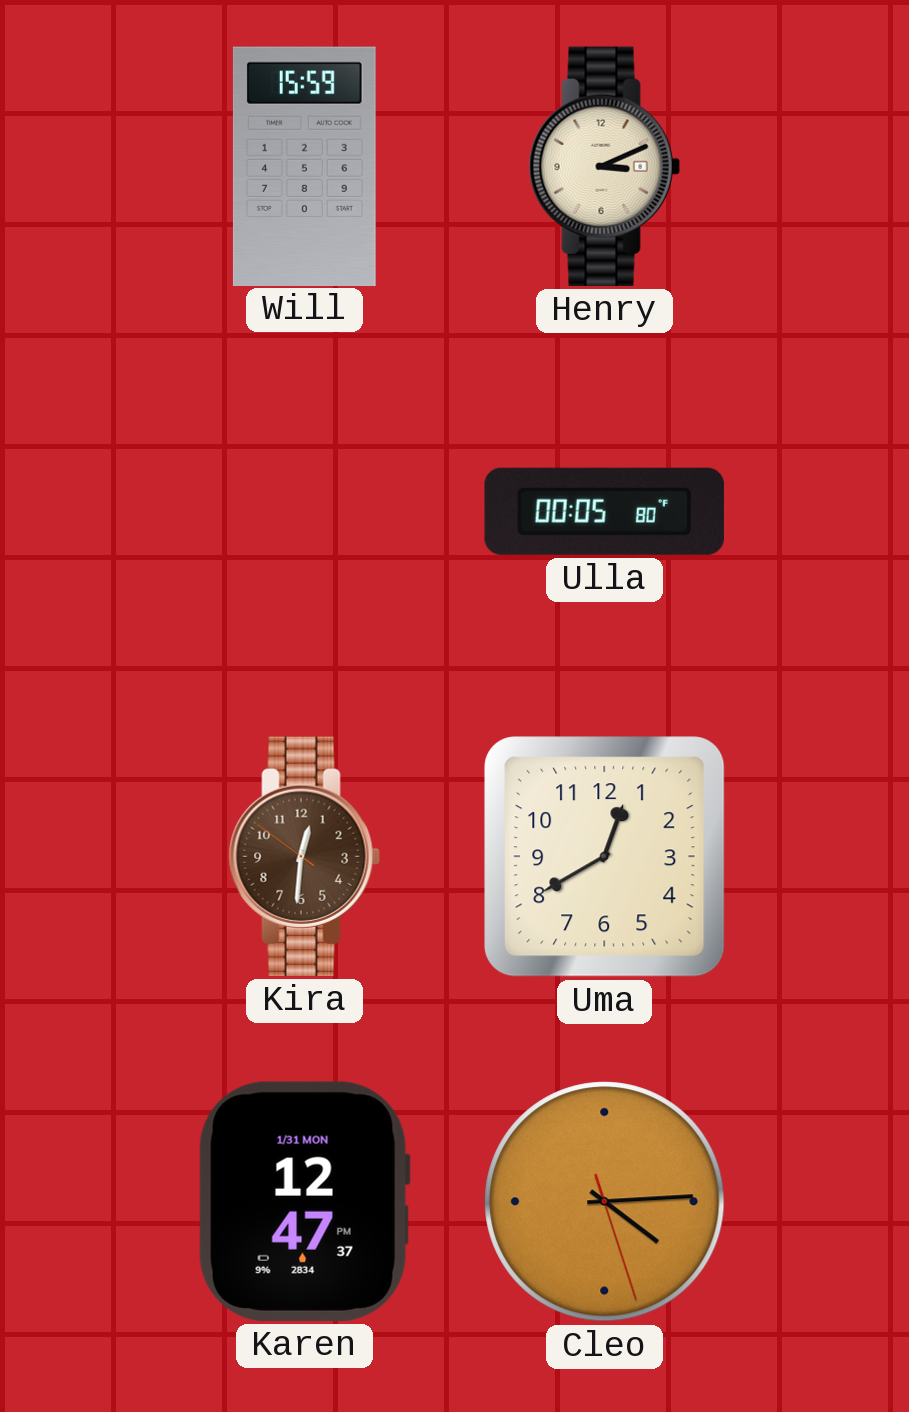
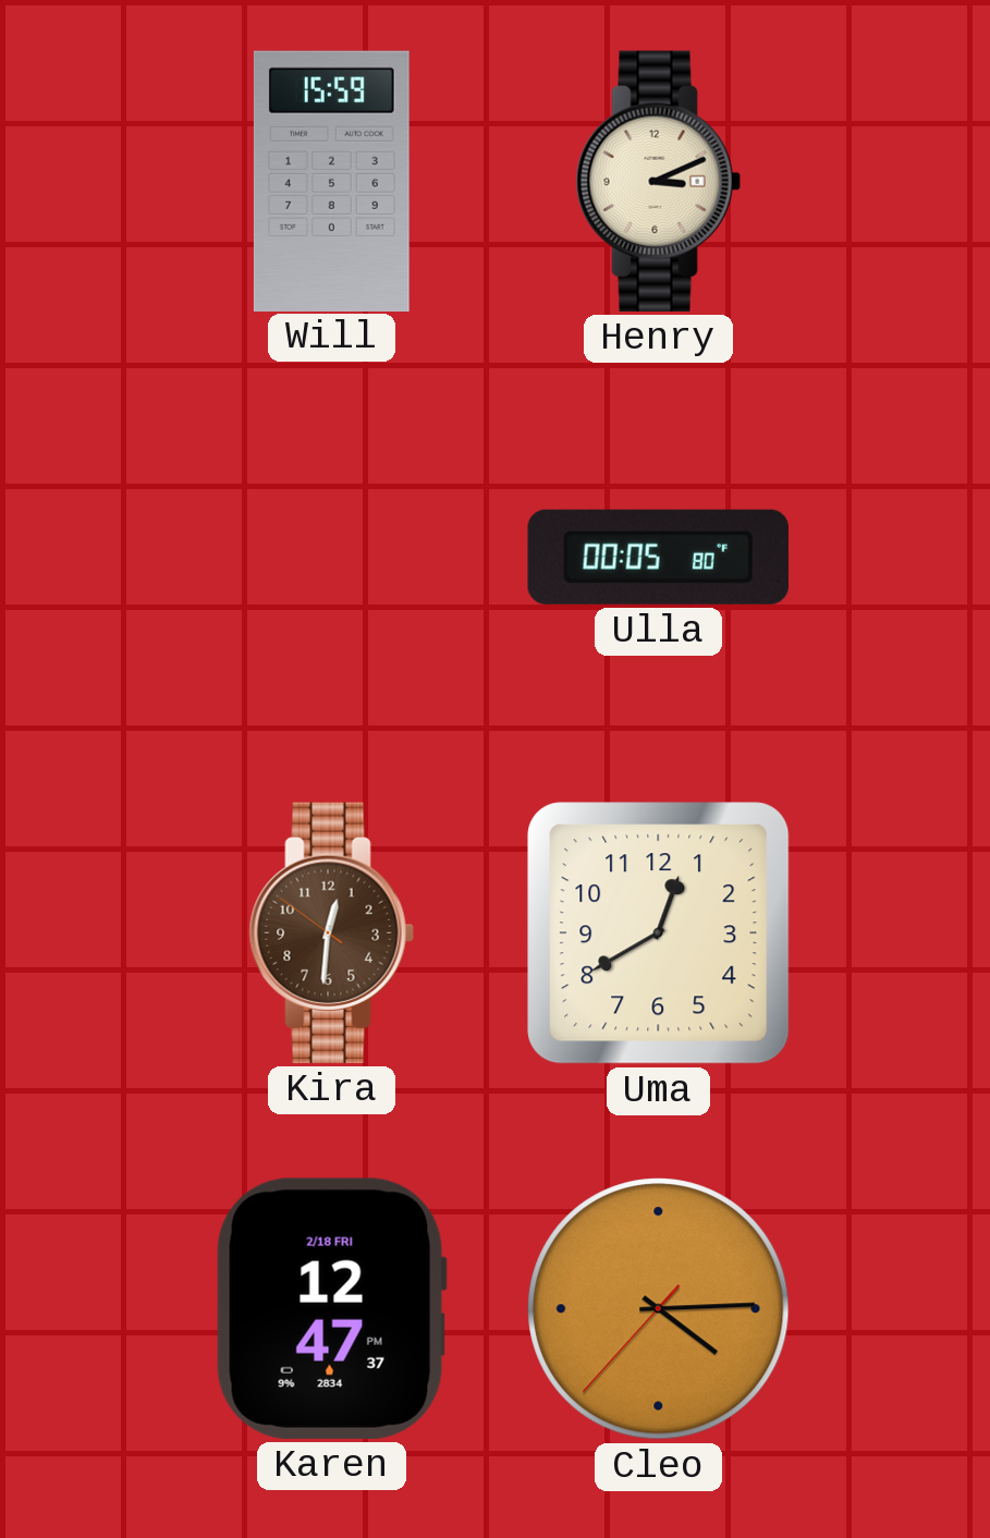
Karen date: 1/31 MON -> 2/18 FRI (331, 1308)
Cleo: 4:14:27 -> 4:14:37 (659, 1309)
